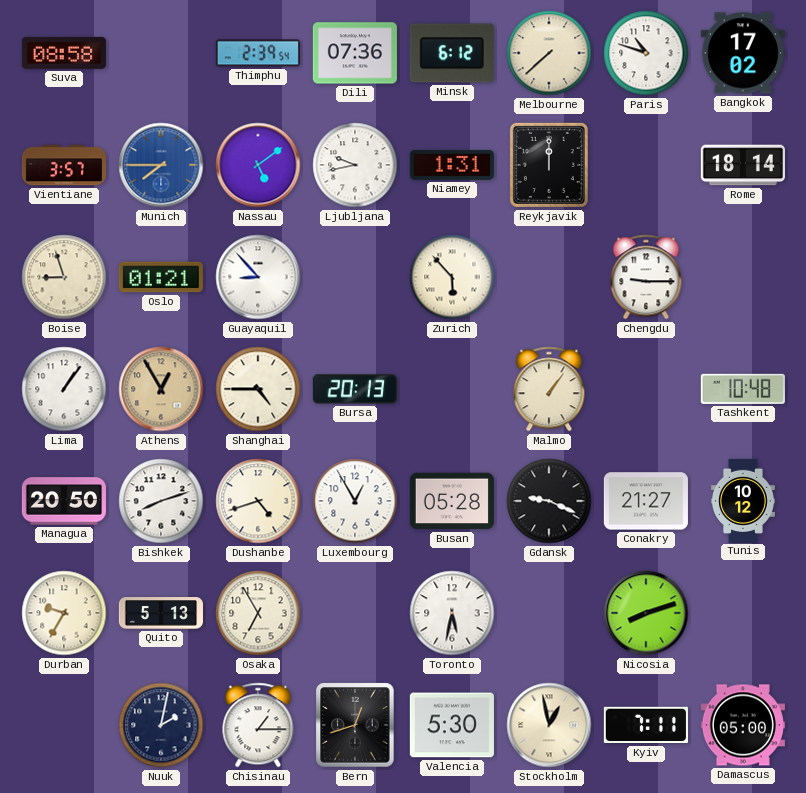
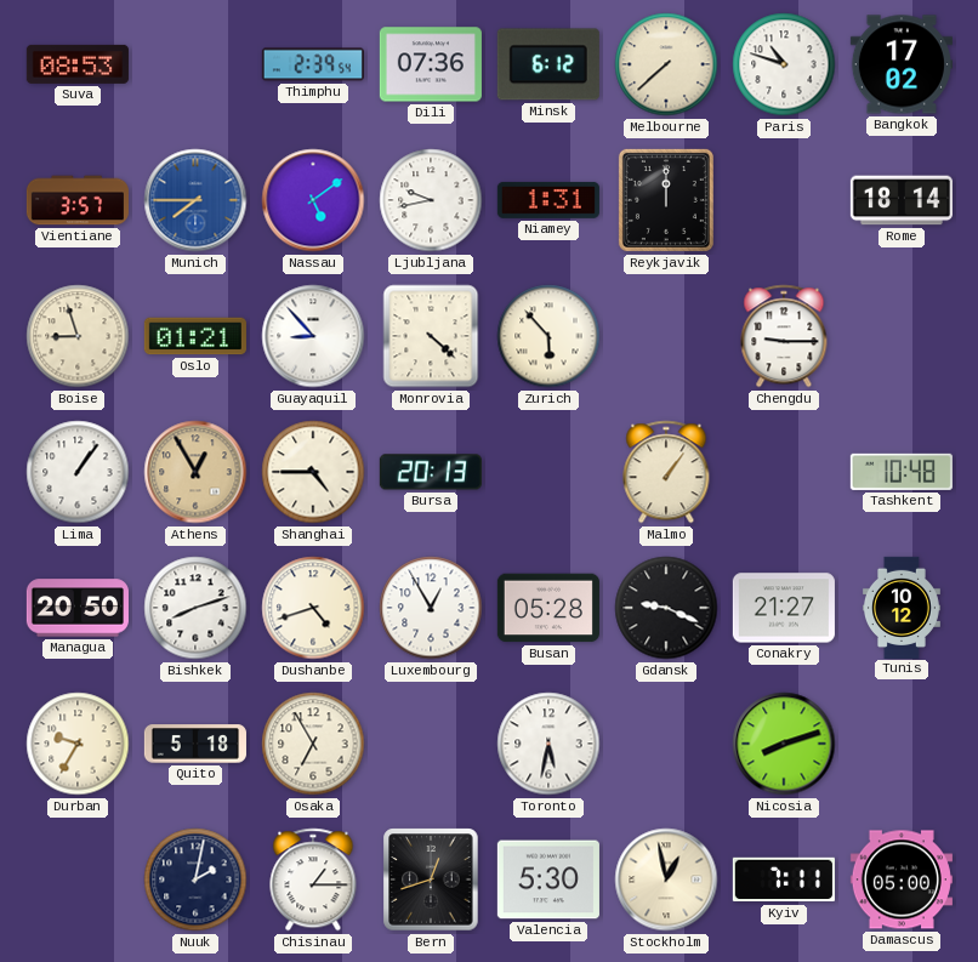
Suva: 08:58 -> 08:53 (78, 64)
Monrovia: none -> 4:22 (431, 336)
Quito: 5:13 -> 5:18 (195, 744)
